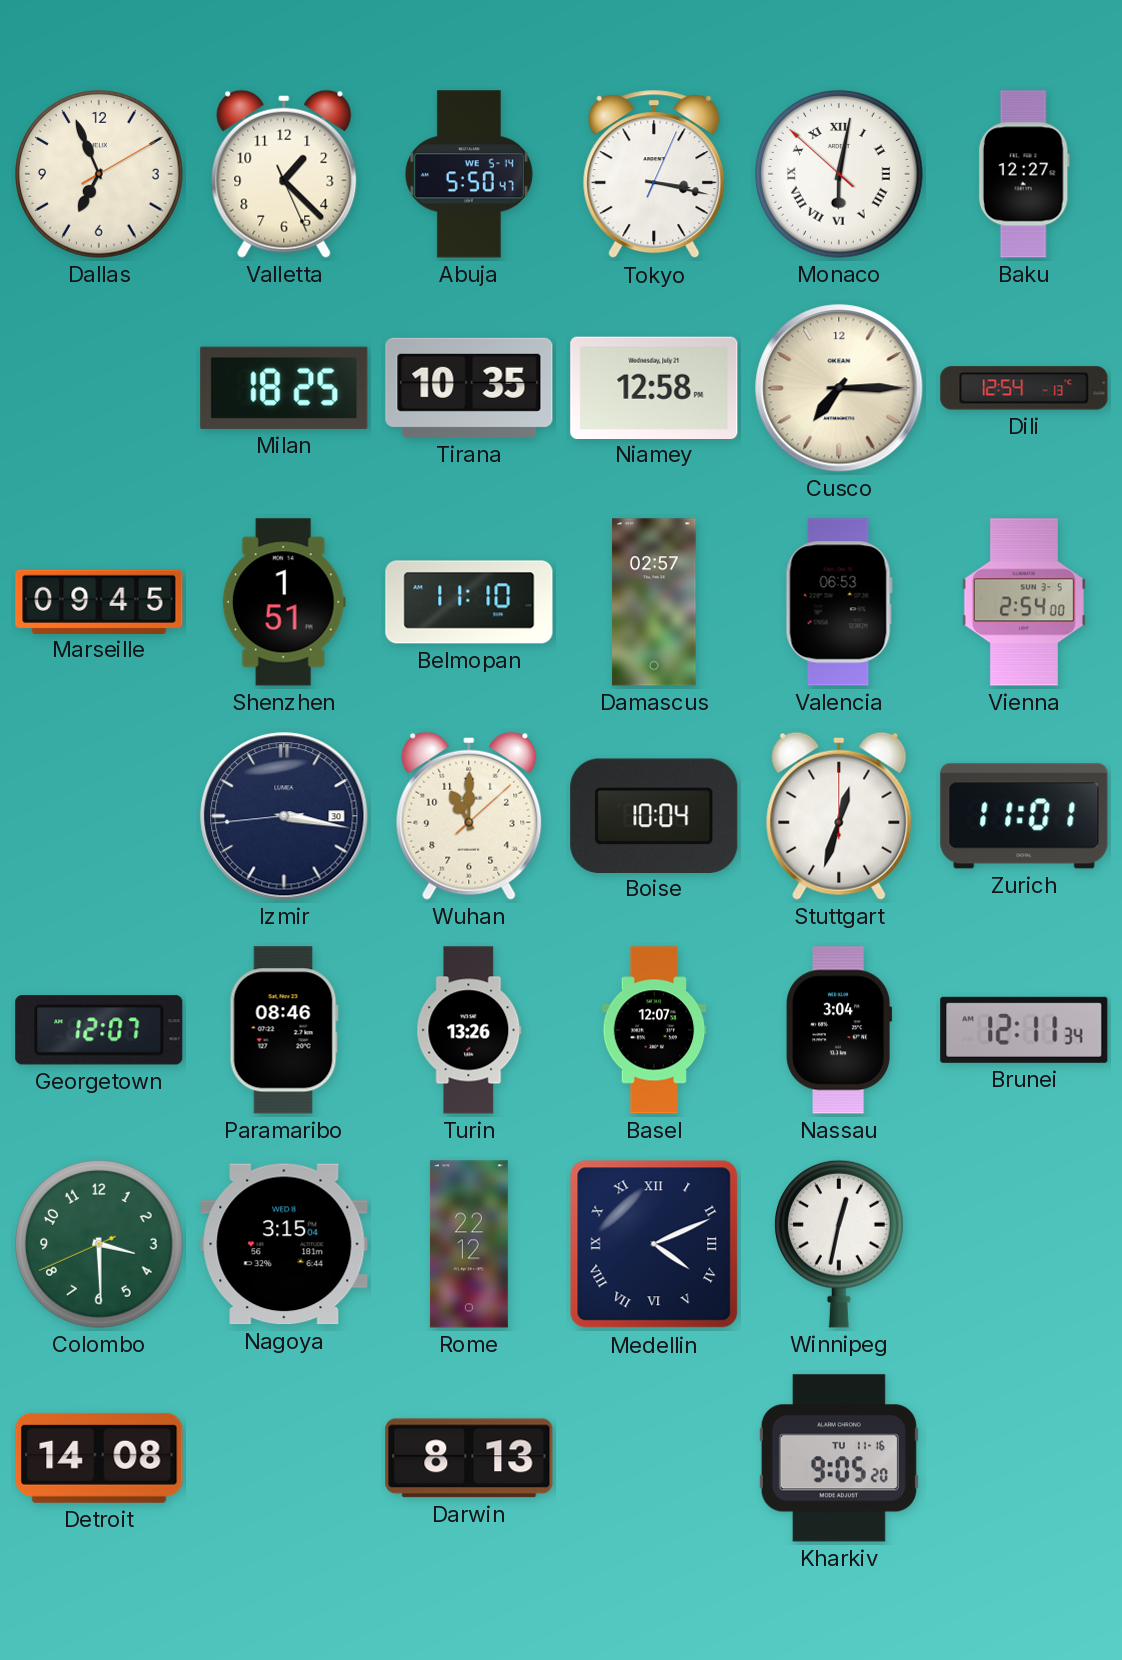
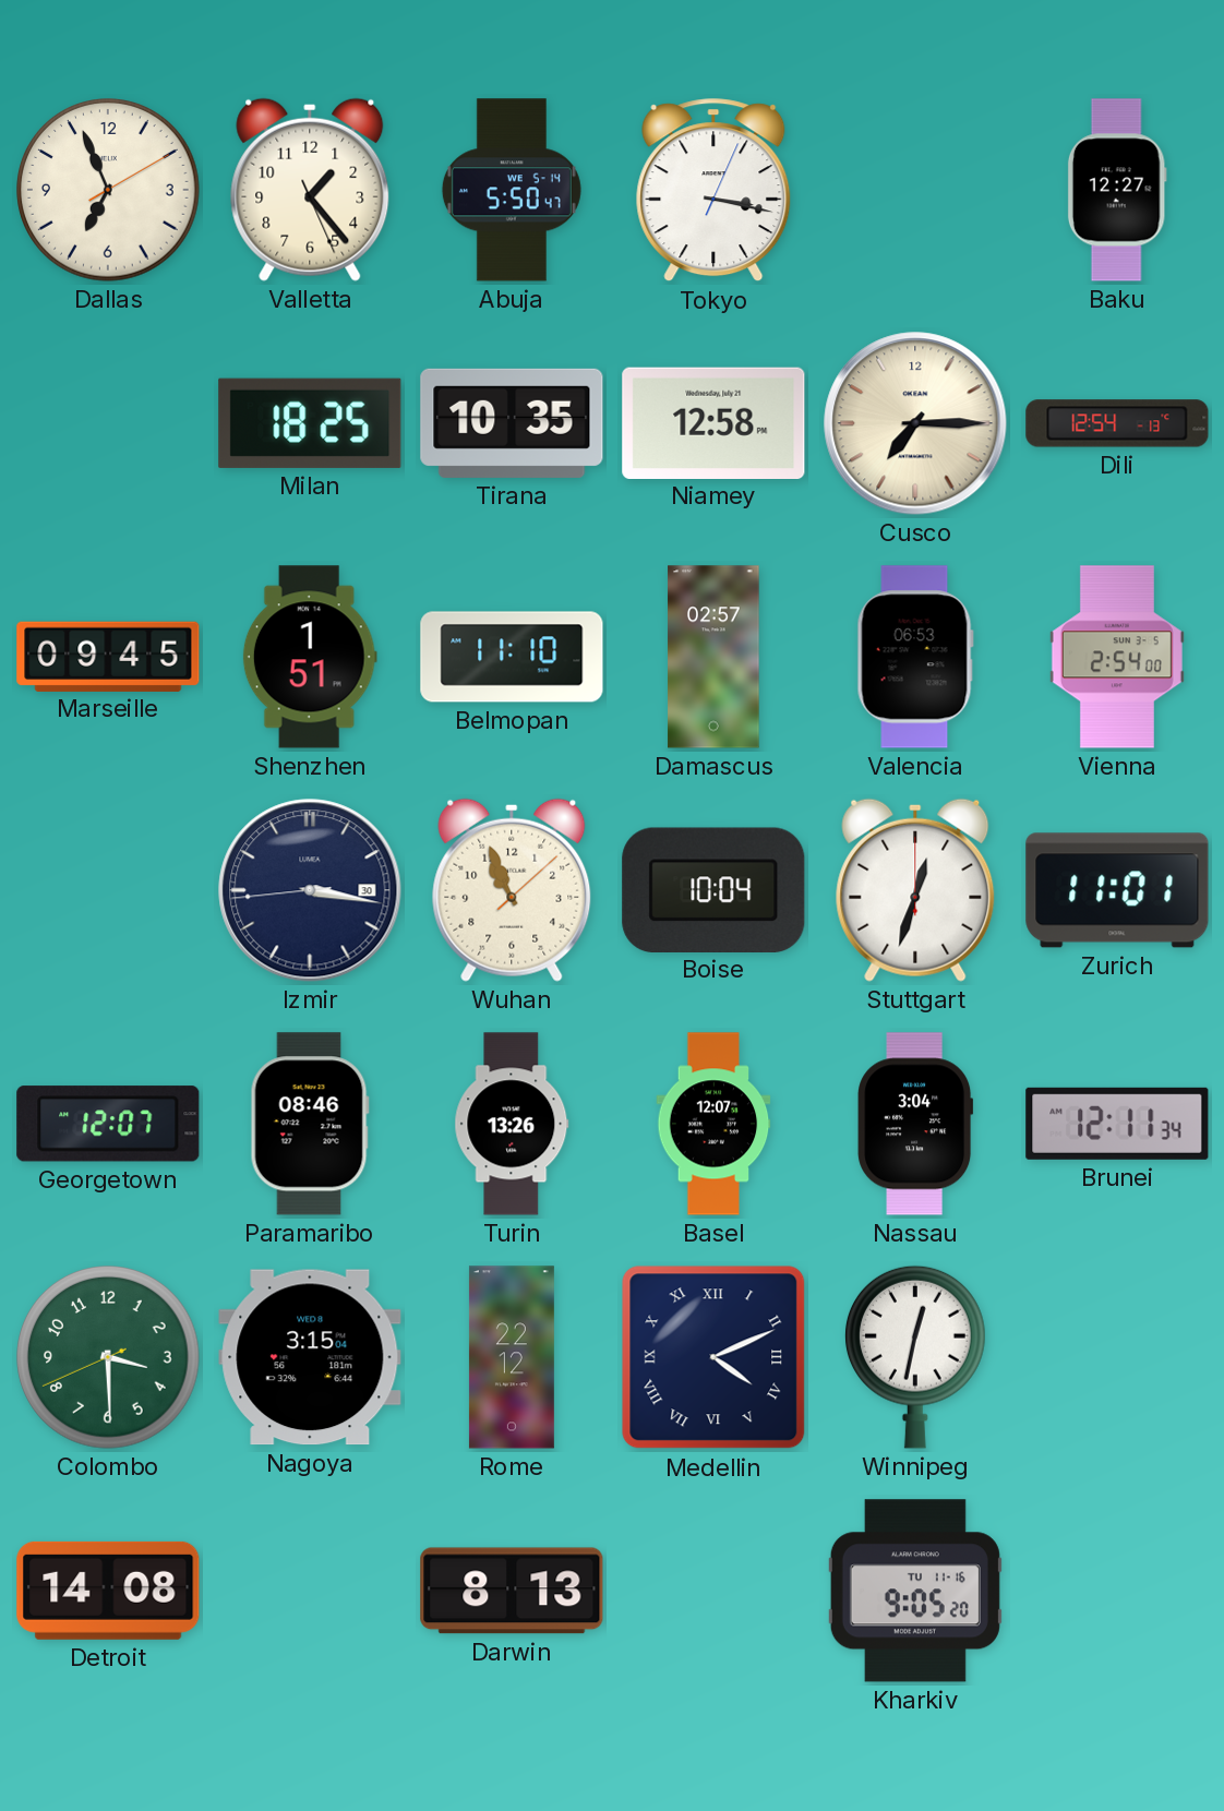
Valletta: 1:22 -> 1:23 (310, 190)
Monaco: 6:01 -> none (839, 174)
Wuhan: 11:00 -> 10:56 (512, 890)
